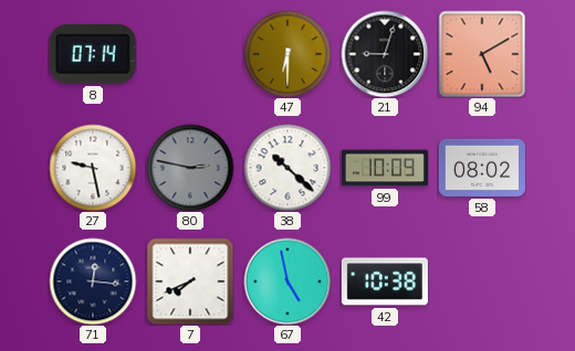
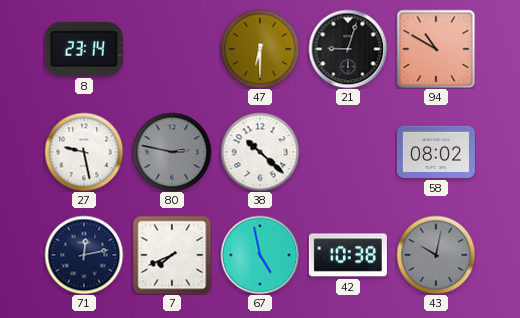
8: 07:14 -> 23:14 (84, 49)
94: 5:10 -> 10:50 (436, 49)
99: 10:09 -> none (385, 168)
71: 12:16 -> 12:13 (84, 255)
43: none -> 10:02 (436, 255)
